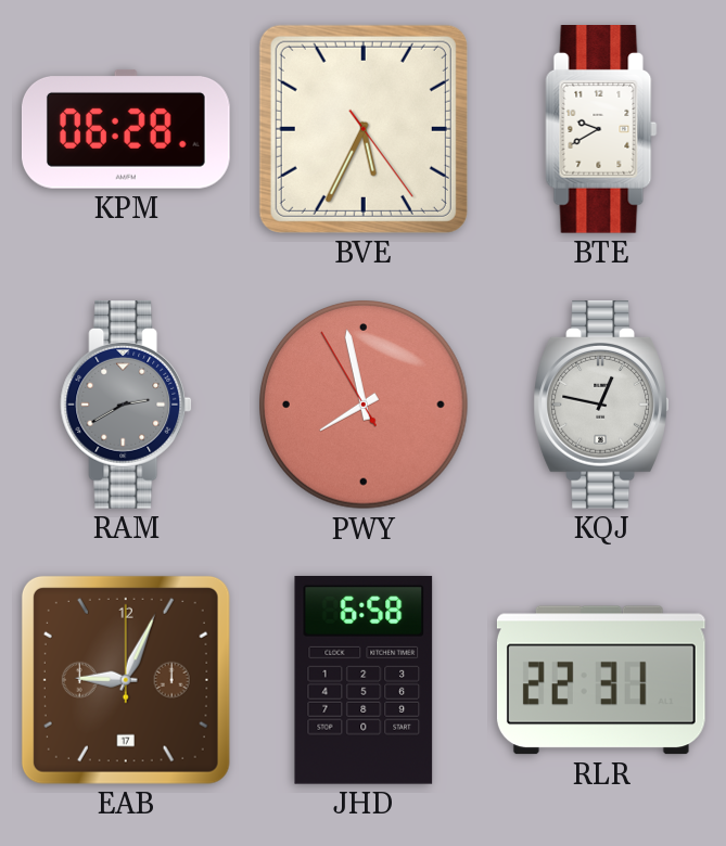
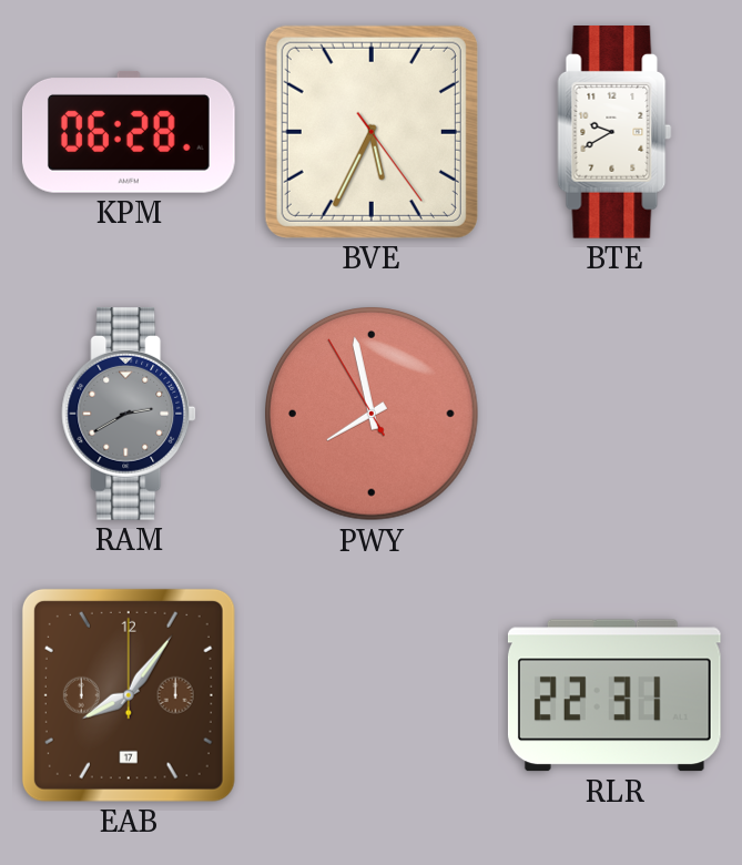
KQJ: 12:47 -> none (601, 406)
EAB: 9:04 -> 8:06 (129, 695)
JHD: 6:58 -> none (364, 680)
